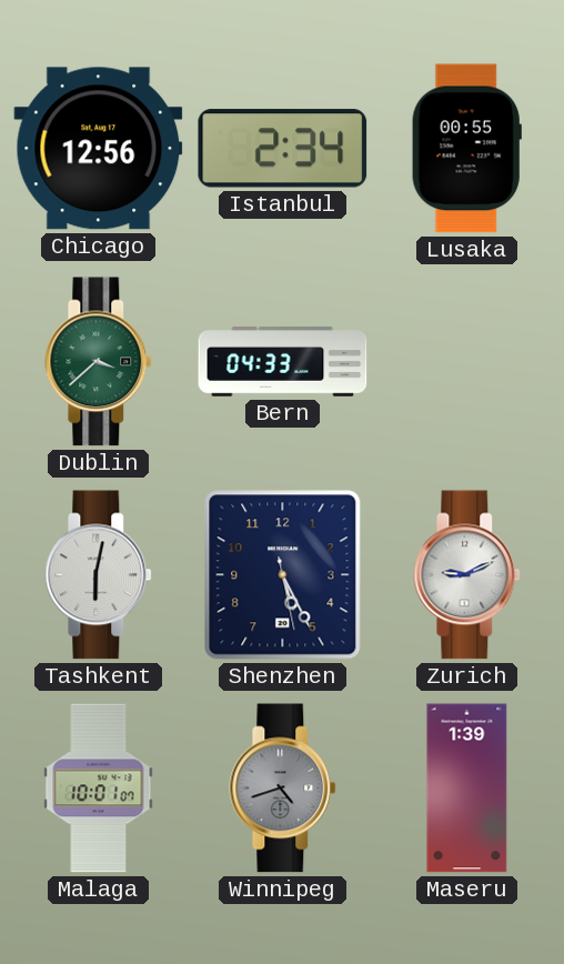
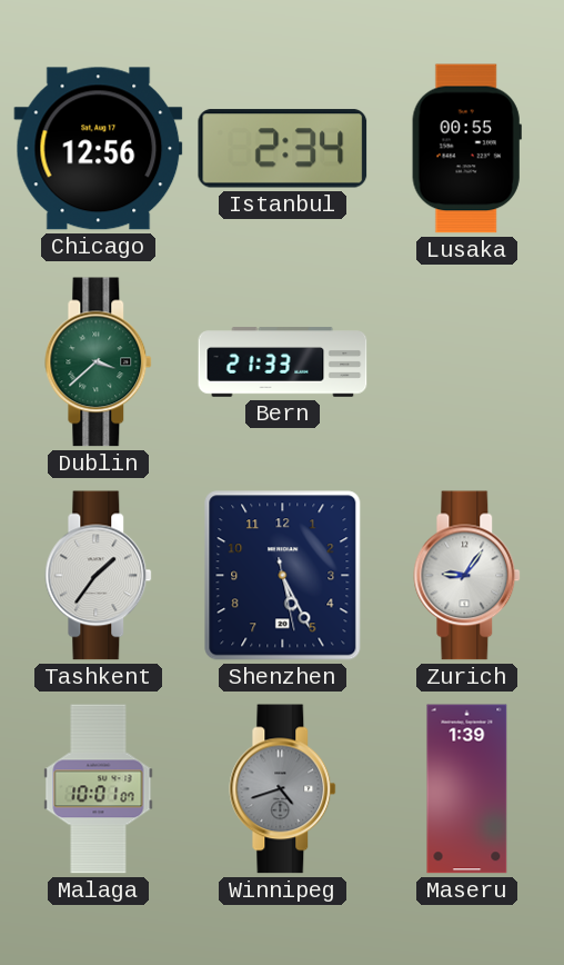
Bern: 04:33 -> 21:33 (283, 362)
Tashkent: 6:02 -> 1:36 (99, 576)
Zurich: 9:11 -> 9:06 (467, 576)
